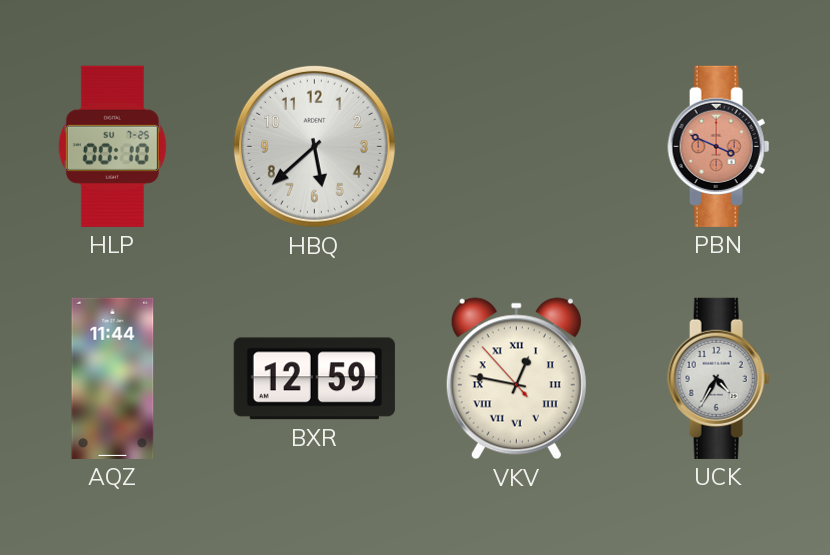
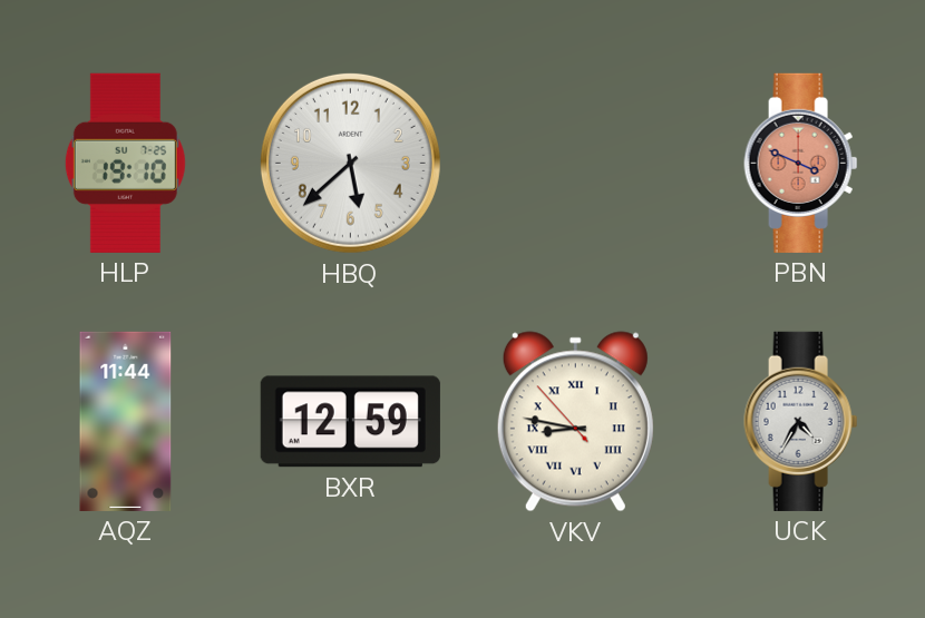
HLP: 00:10 -> 19:10 (125, 163)
VKV: 12:46 -> 8:46 (575, 422)
